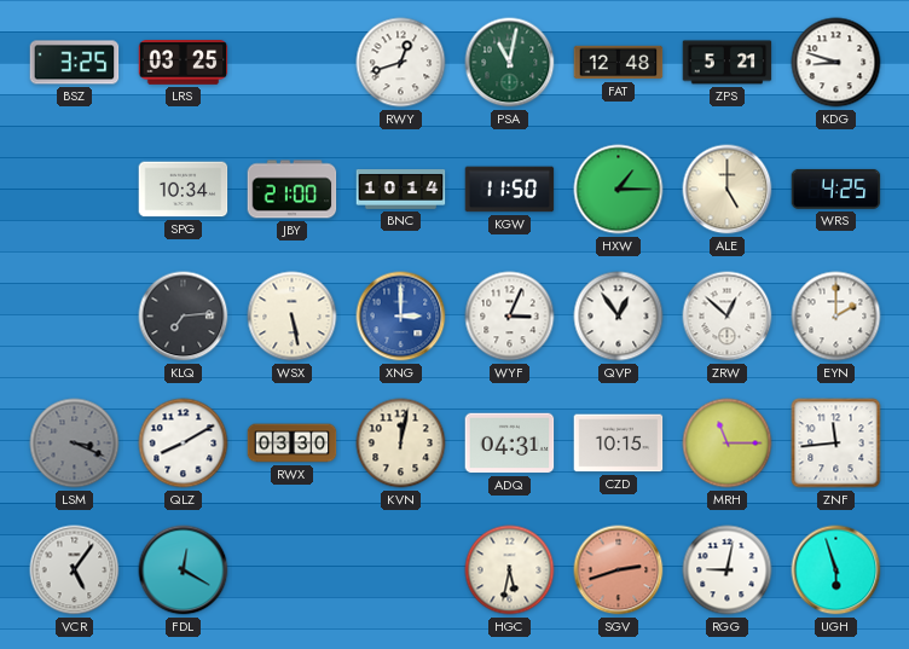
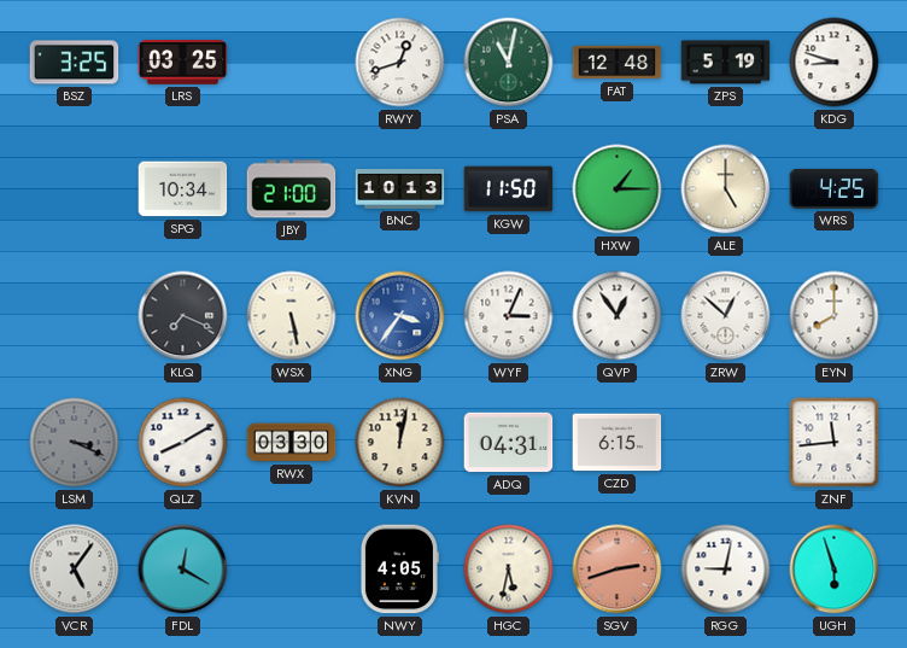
ZPS: 5:21 -> 5:19 (726, 63)
BNC: 10:14 -> 10:13 (400, 189)
KLQ: 7:14 -> 7:19 (183, 316)
XNG: 3:00 -> 3:36 (400, 316)
EYN: 2:00 -> 8:00 (835, 316)
CZD: 10:15 -> 6:15 (618, 443)
MRH: 11:15 -> none (728, 444)
NWY: none -> 4:05 (399, 570)
